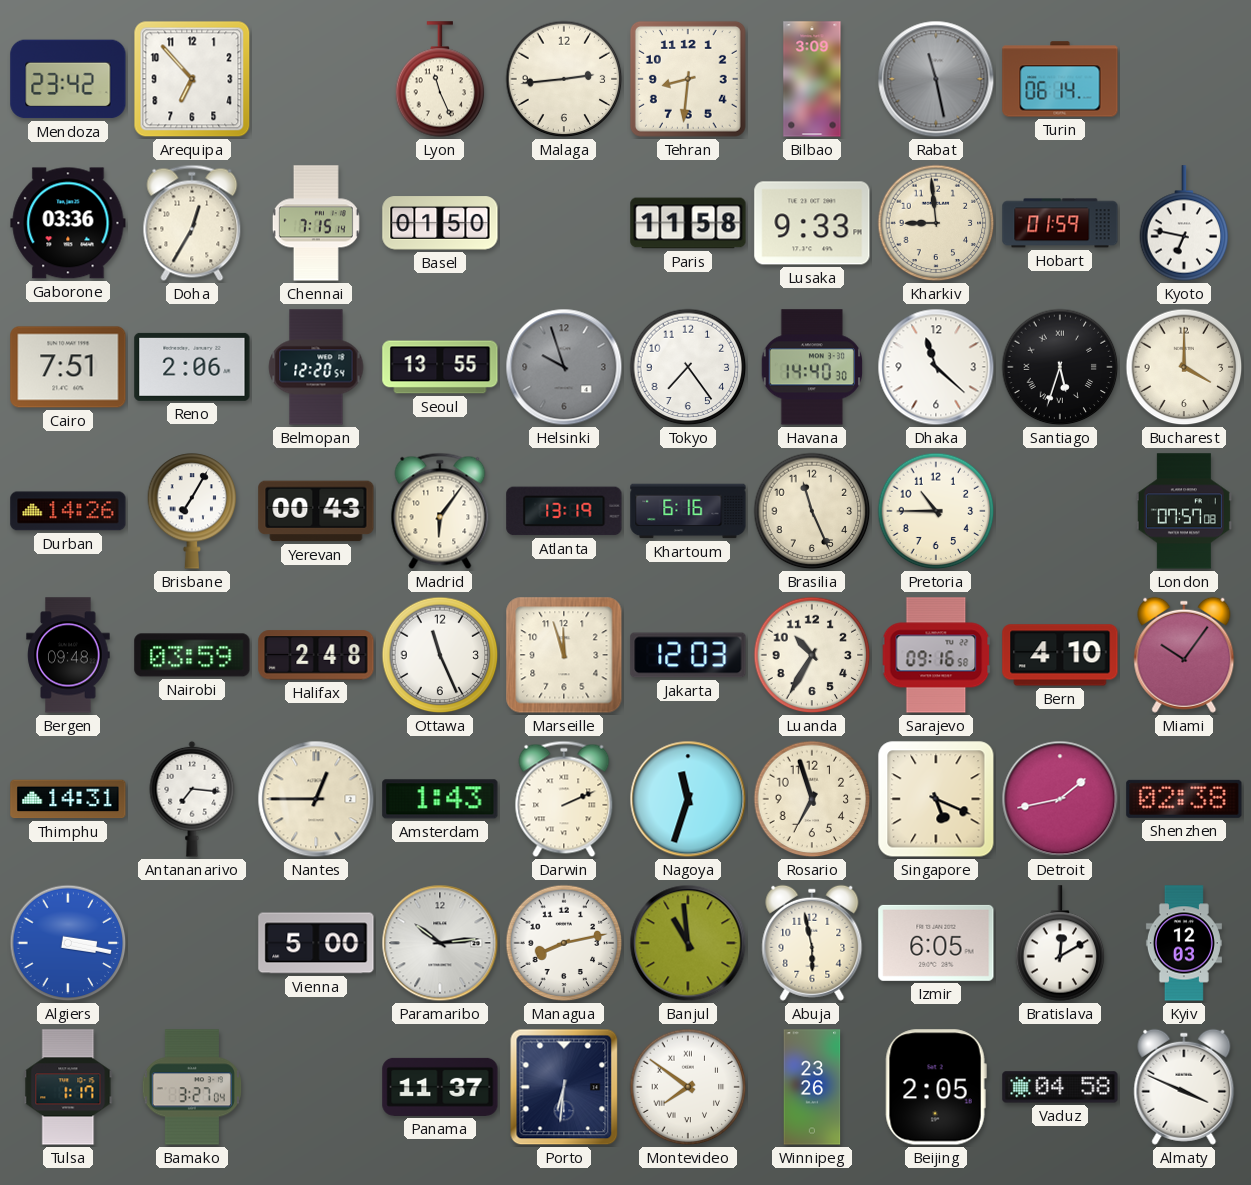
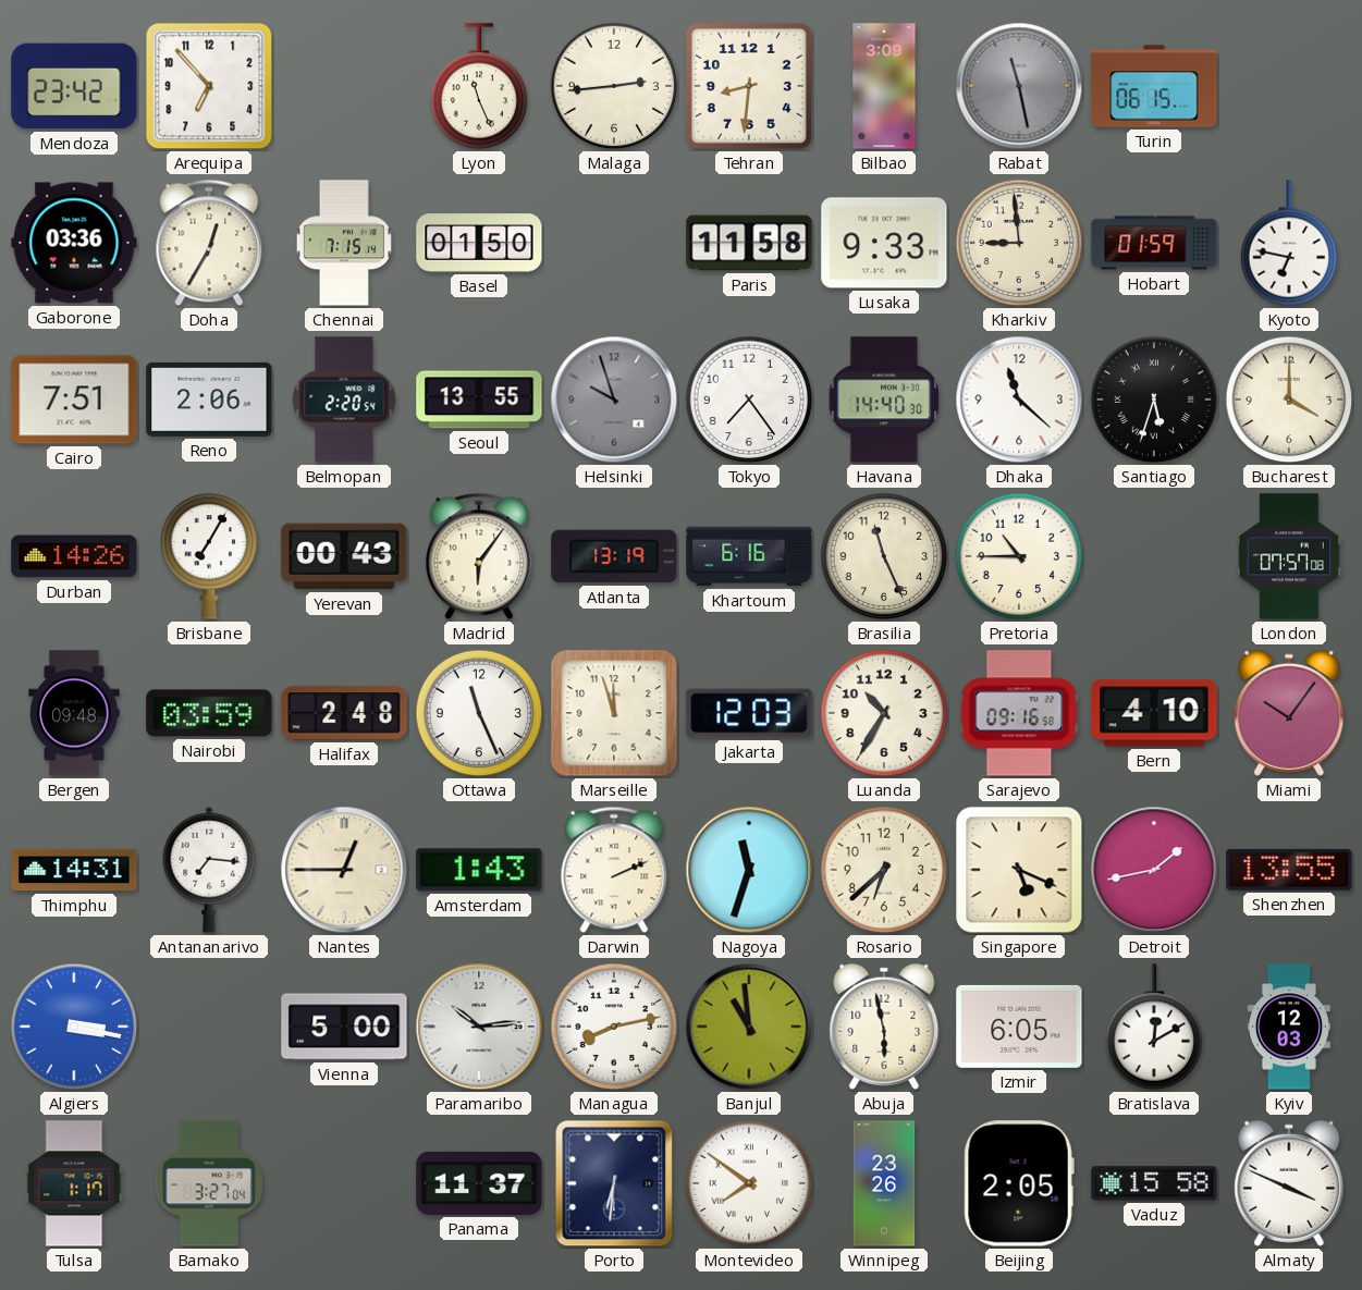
Turin: 06:14 -> 06:15 (1154, 86)
Belmopan: 12:20 -> 2:20 (344, 400)
Rosario: 6:57 -> 6:38 (884, 870)
Shenzhen: 02:38 -> 13:55 (1289, 870)
Vaduz: 04:58 -> 15:58 (1154, 1183)
